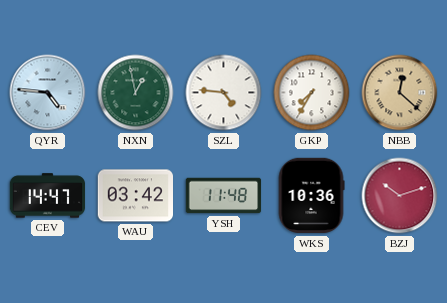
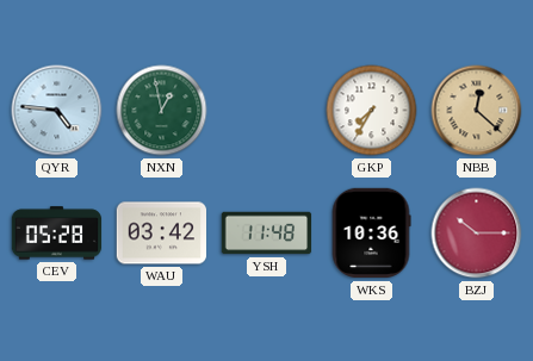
SZL: 4:46 -> none (224, 93)
CEV: 14:47 -> 05:28 (57, 234)
BZJ: 10:12 -> 10:15 (477, 234)
